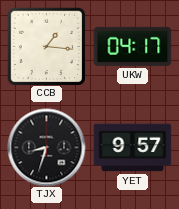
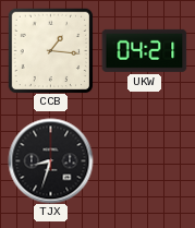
UKW: 04:17 -> 04:21 (144, 50)
YET: 9:57 -> none (132, 148)
